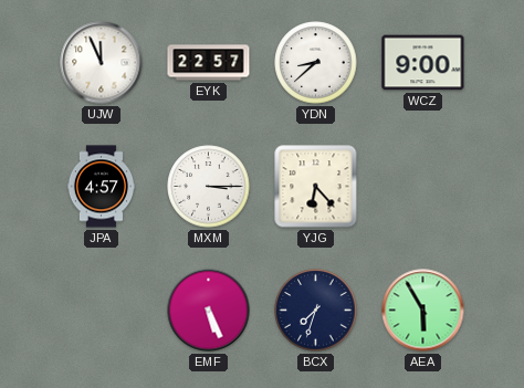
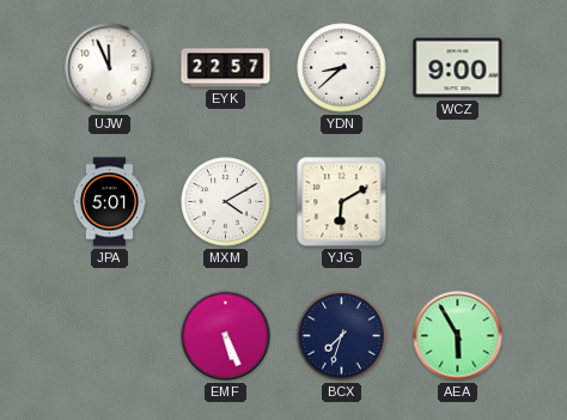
JPA: 4:57 -> 5:01 (109, 202)
MXM: 3:15 -> 4:10 (226, 202)
YJG: 6:23 -> 6:10 (342, 202)
